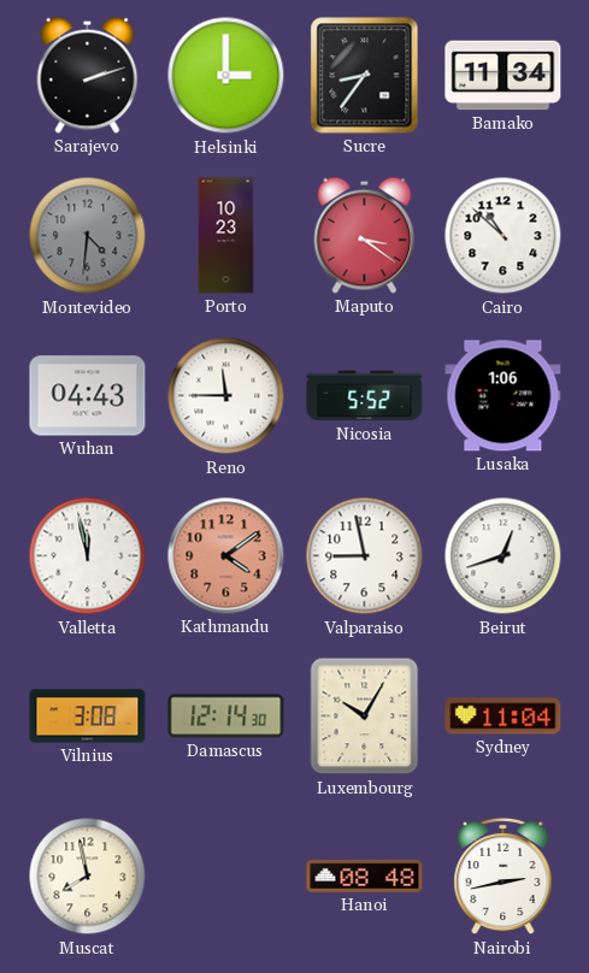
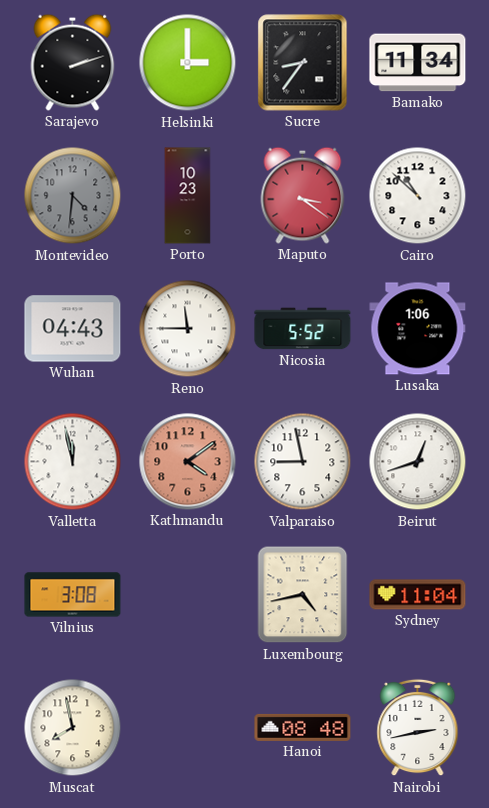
Damascus: 12:14 -> none (226, 717)
Luxembourg: 10:05 -> 4:43 (303, 595)
